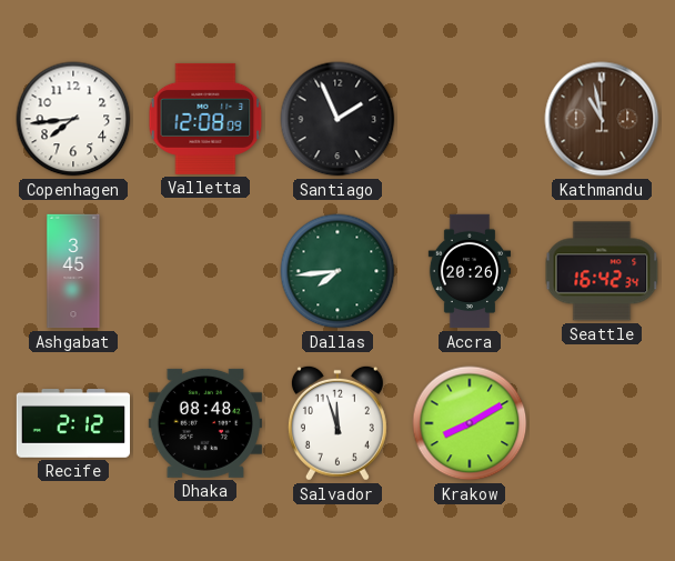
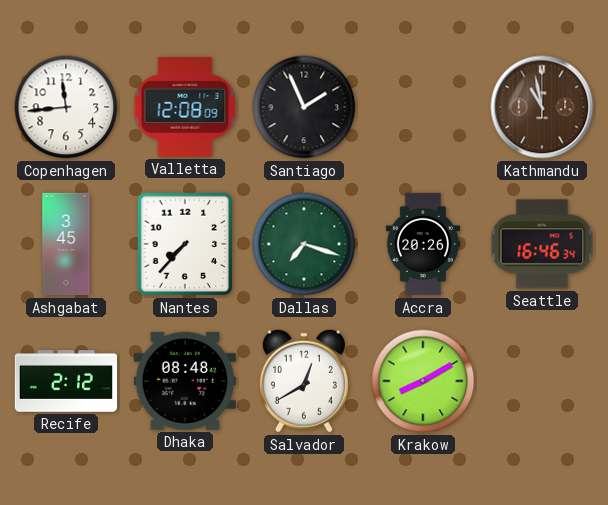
Copenhagen: 7:44 -> 11:44 (66, 107)
Nantes: none -> 7:37 (185, 244)
Dallas: 7:44 -> 7:18 (304, 244)
Seattle: 16:42 -> 16:46 (542, 244)
Salvador: 11:57 -> 12:40 (304, 381)
